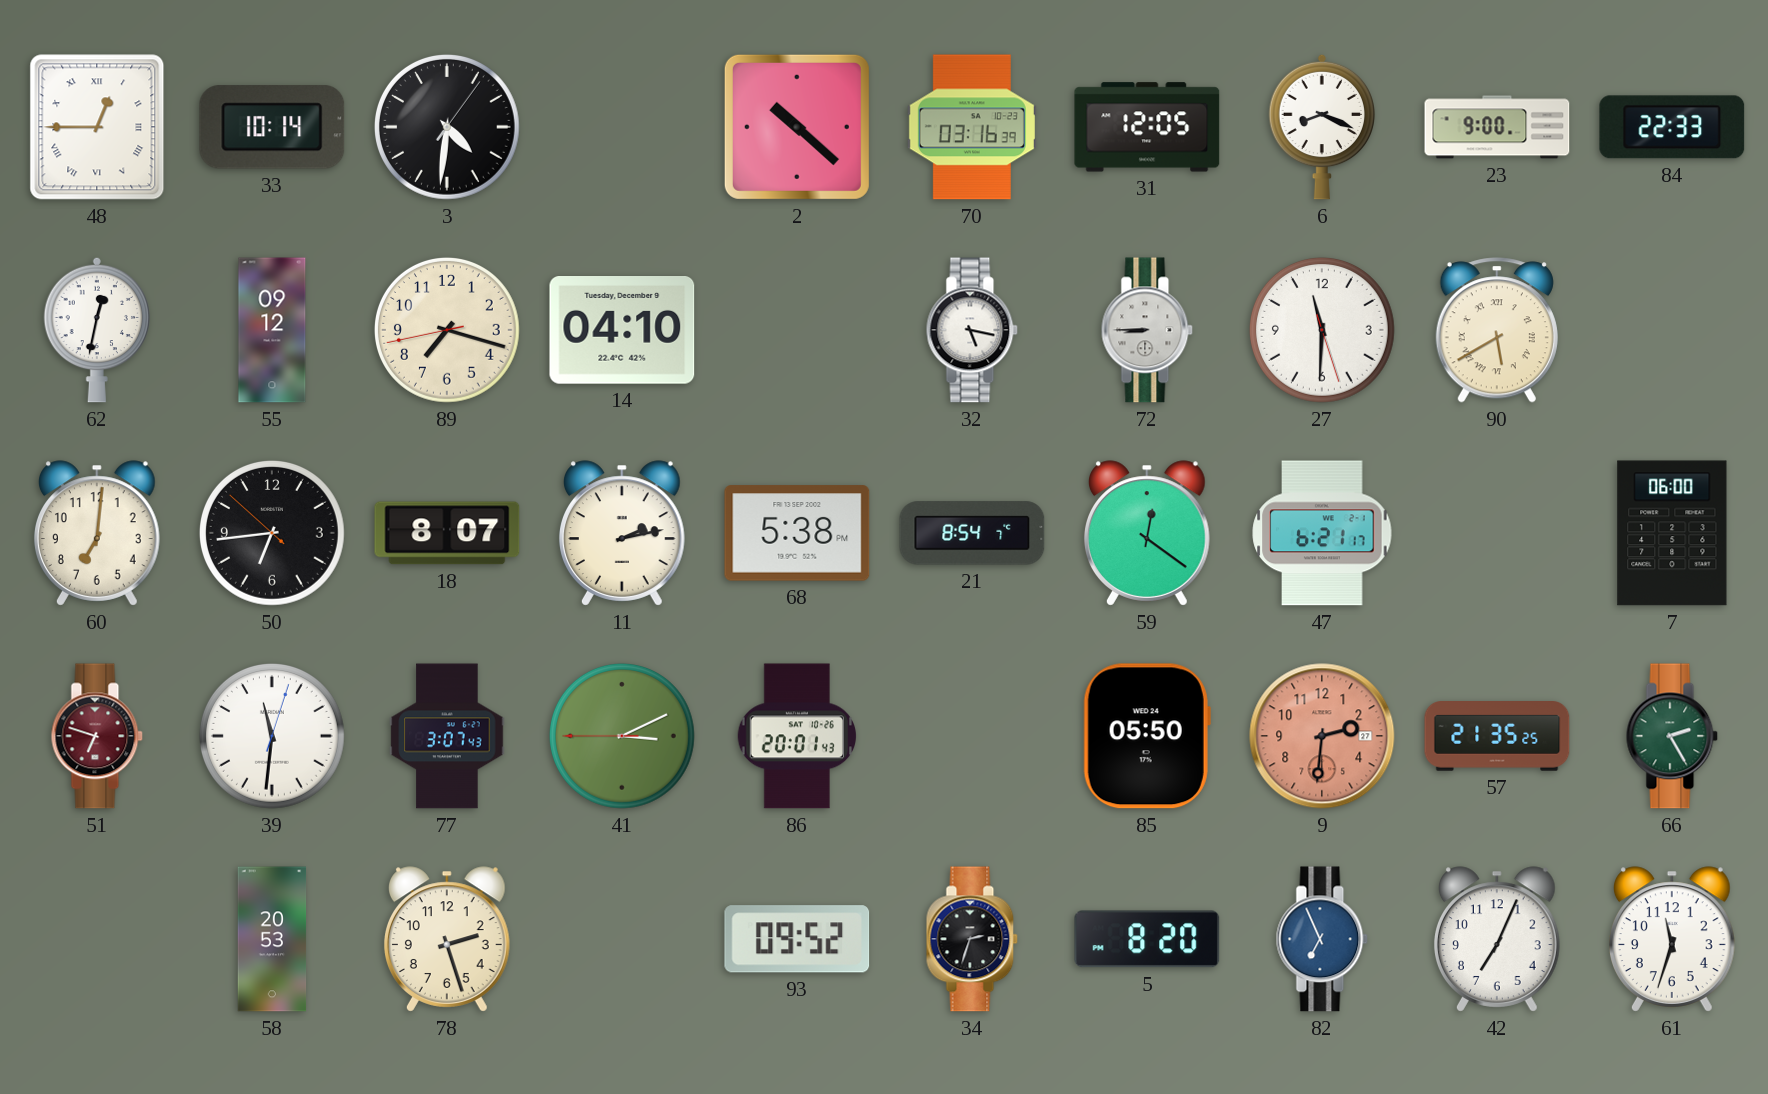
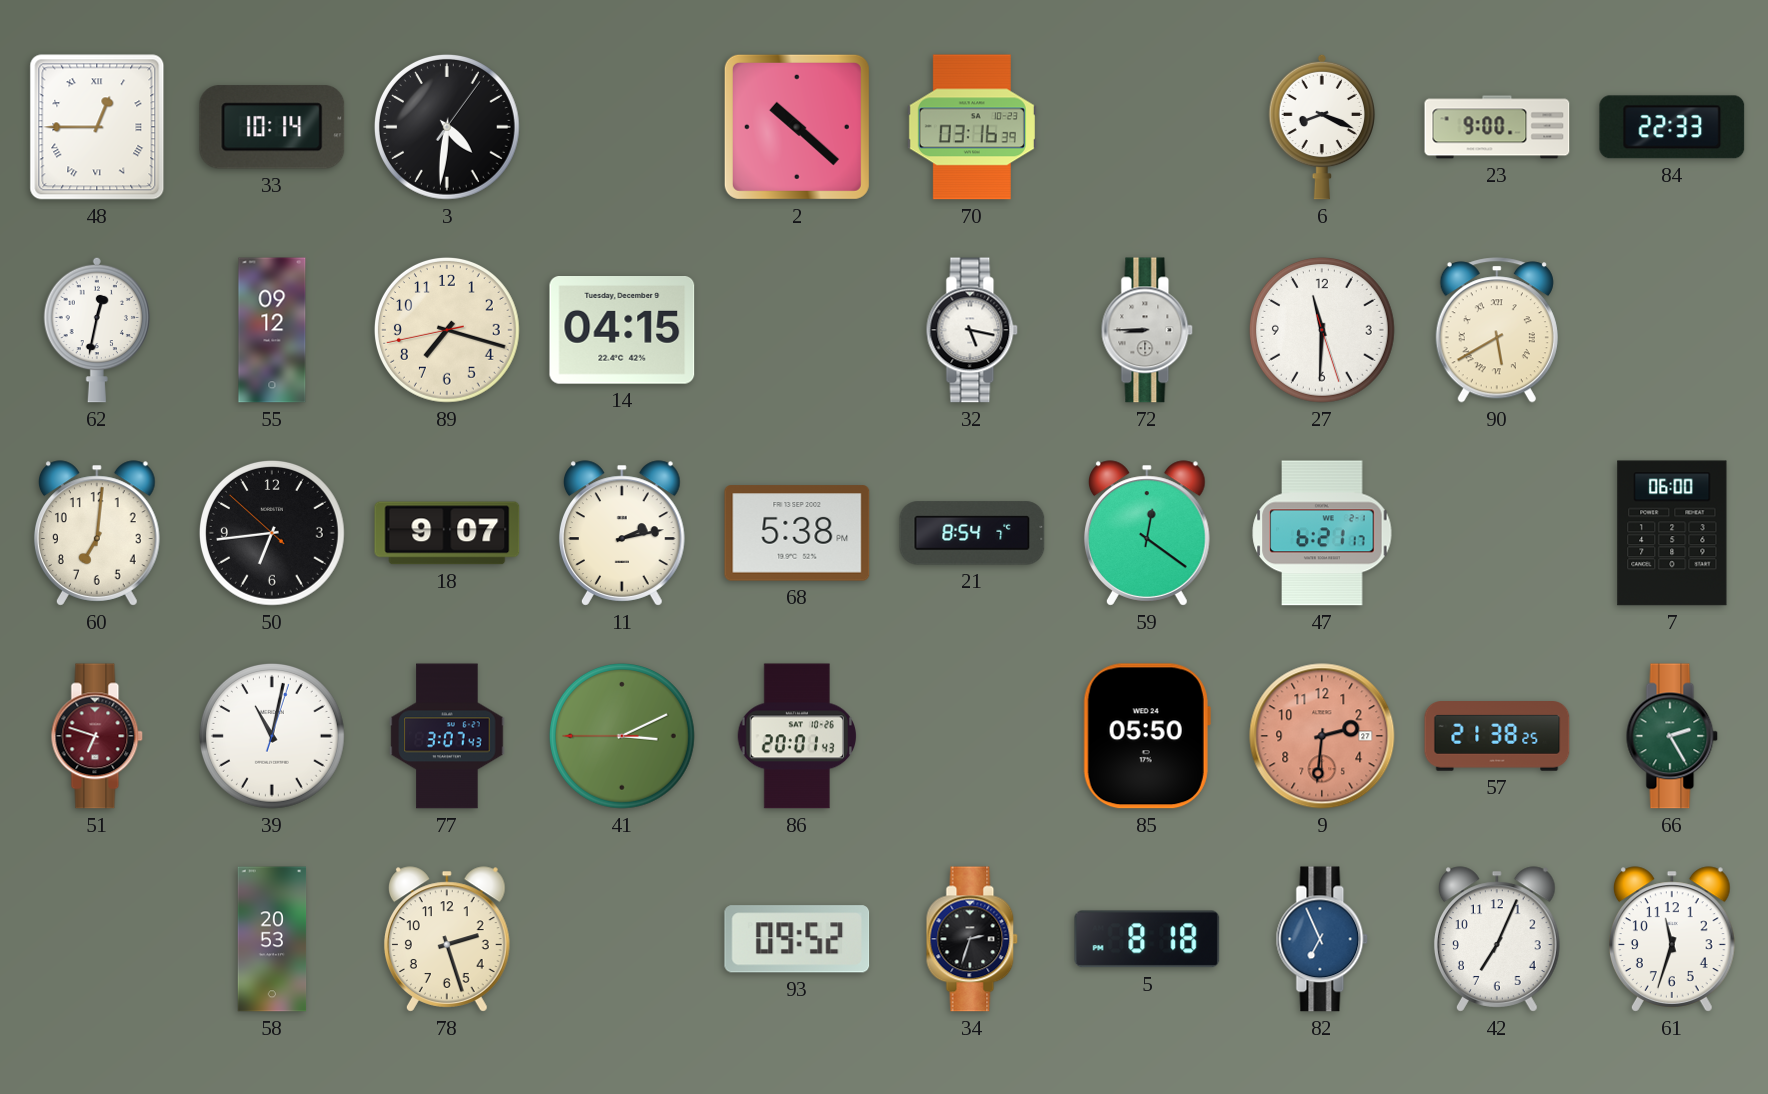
31: 12:05 -> none (1147, 127)
14: 04:10 -> 04:15 (622, 331)
18: 8:07 -> 9:07 (447, 533)
39: 11:31 -> 11:02 (272, 736)
57: 21:35 -> 21:38 (1497, 736)
5: 8:20 -> 8:18 (1147, 939)
